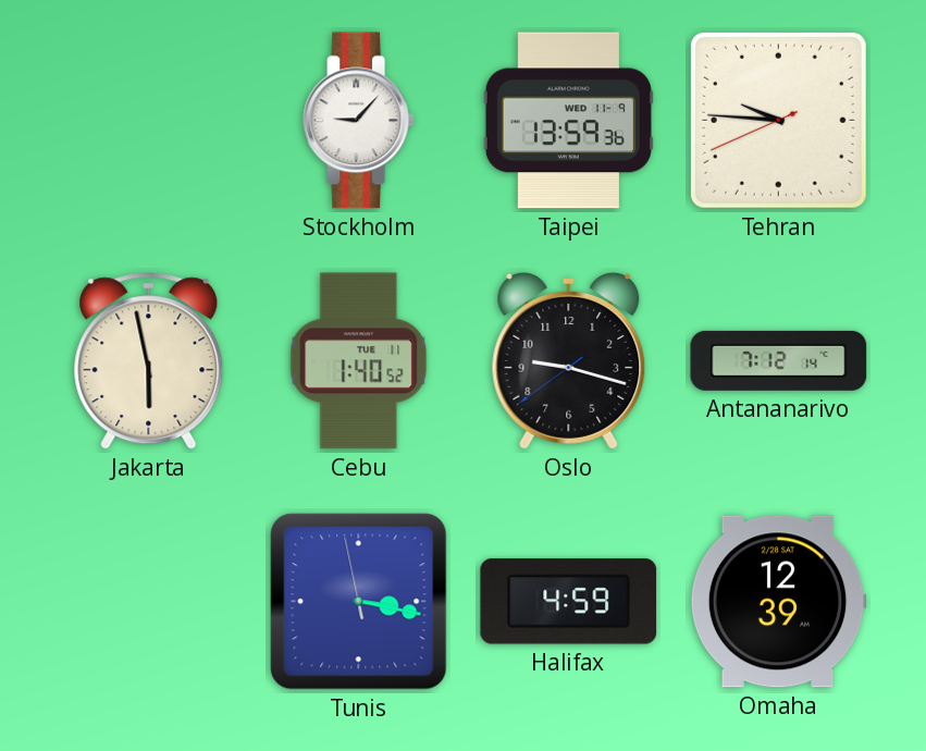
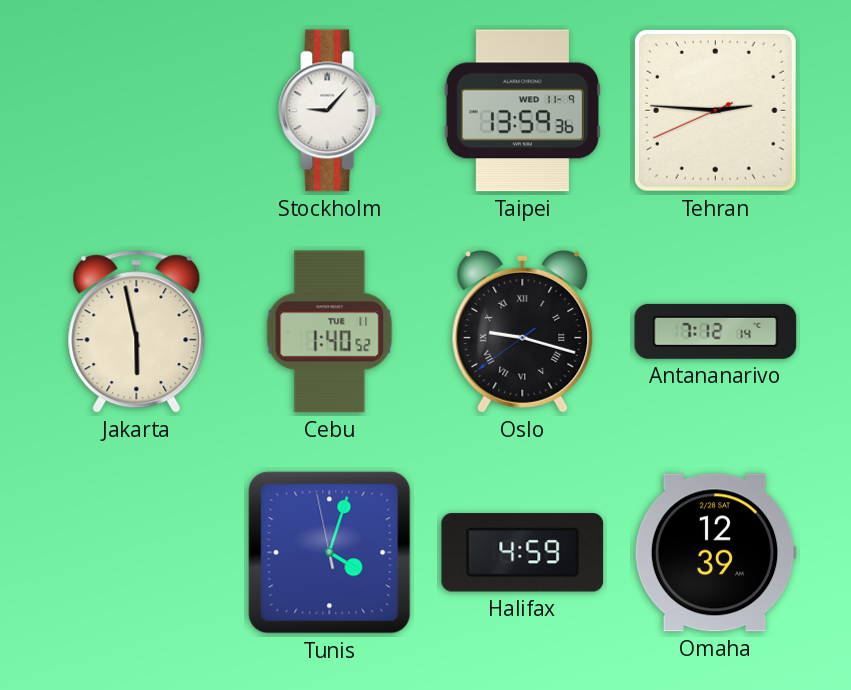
Tehran: 9:45 -> 2:45 (715, 110)
Oslo numerals: Arabic -> Roman (523, 331)
Tunis: 3:16 -> 4:02 (330, 553)
